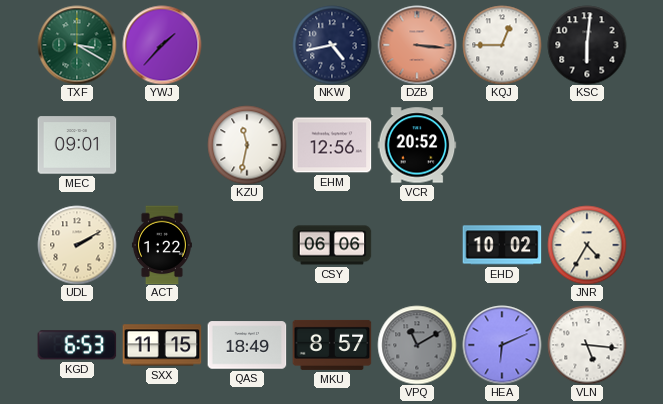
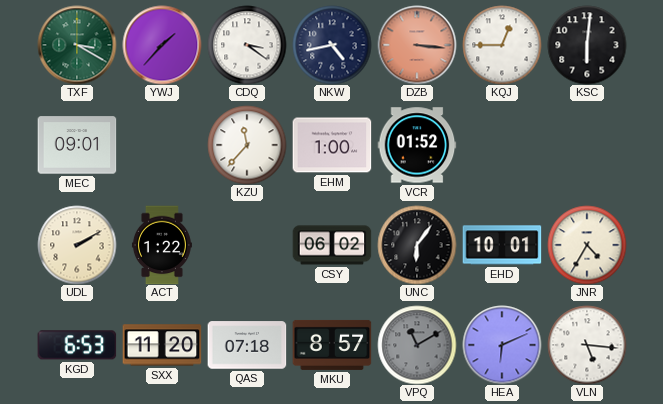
CDQ: none -> 3:21 (247, 45)
KZU: 11:32 -> 11:37 (247, 145)
EHM: 12:56 -> 1:00 (332, 145)
VCR: 20:52 -> 01:52 (417, 145)
CSY: 06:06 -> 06:02 (332, 245)
UNC: none -> 6:06 (417, 245)
EHD: 10:02 -> 10:01 (502, 245)
SXX: 11:15 -> 11:20 (162, 345)
QAS: 18:49 -> 07:18 (247, 345)
